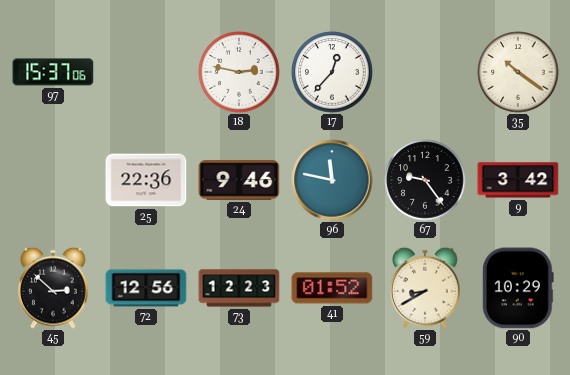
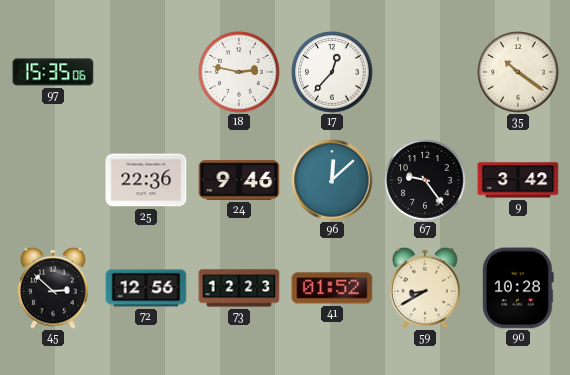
97: 15:37 -> 15:35 (53, 72)
96: 11:47 -> 12:08 (332, 180)
90: 10:29 -> 10:28 (519, 288)
